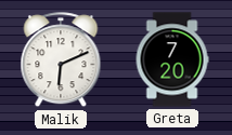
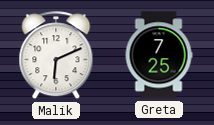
Greta: 7:20 -> 7:25 (159, 55)
